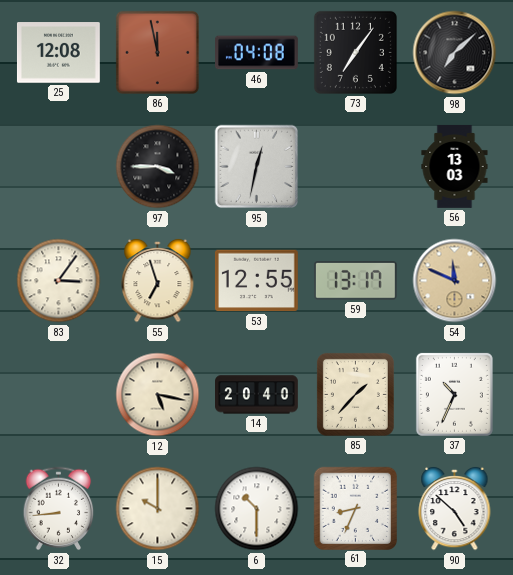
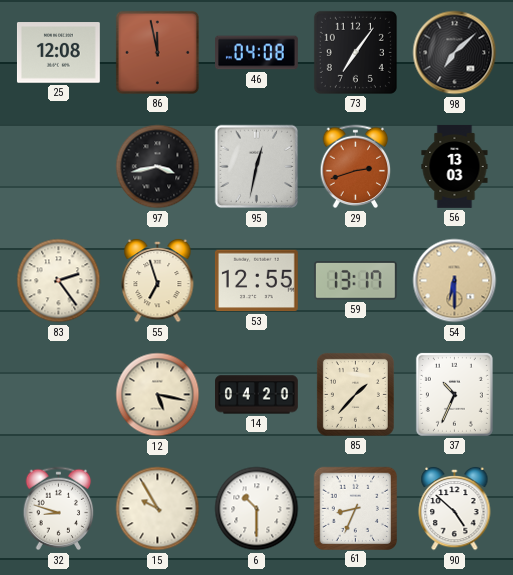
97: 3:45 -> 3:43 (158, 167)
29: none -> 2:42 (356, 167)
83: 3:06 -> 2:24 (59, 281)
54: 11:49 -> 6:30 (455, 281)
14: 20:40 -> 04:20 (257, 395)
32: 8:44 -> 8:48 (59, 509)
15: 10:00 -> 9:55 (158, 509)
